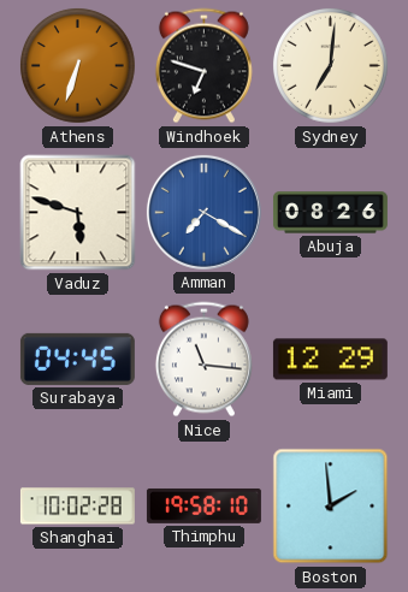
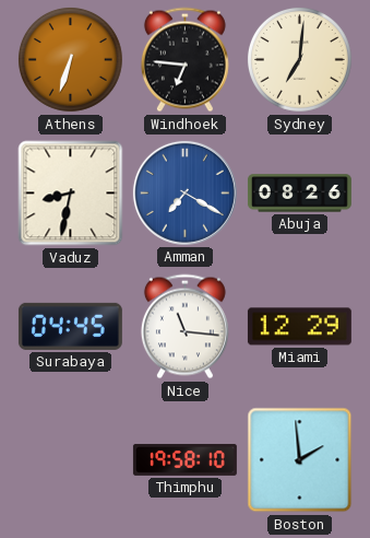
Windhoek: 6:48 -> 6:46 (184, 60)
Vaduz: 5:48 -> 8:32 (71, 194)
Shanghai: 10:02 -> none (77, 507)
